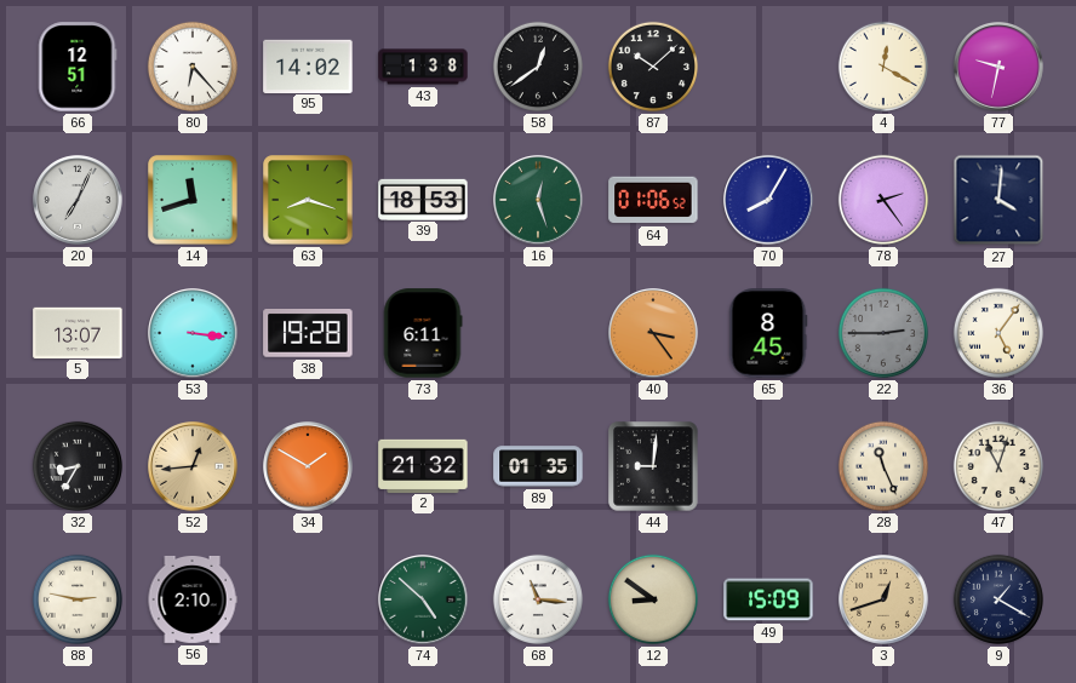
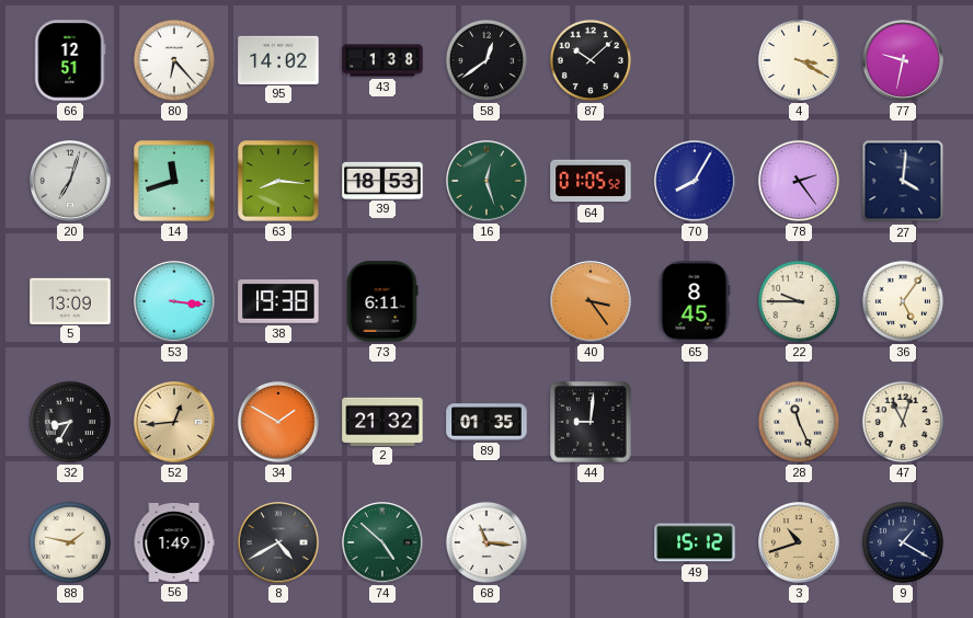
4: 12:20 -> 3:20 (799, 60)
20: 7:04 -> 7:03 (70, 181)
63: 8:18 -> 8:16 (278, 181)
64: 01:06 -> 01:05 (591, 181)
5: 13:07 -> 13:09 (70, 300)
38: 19:28 -> 19:38 (278, 302)
22: 2:45 -> 9:45 (799, 301)
22 dial: grey -> cream (799, 301)
88: 2:47 -> 1:47 (70, 542)
56: 2:10 -> 1:49 (174, 542)
8: none -> 4:40 (278, 542)
12: 8:51 -> none (653, 599)
49: 15:09 -> 15:12 (695, 542)
3: 12:42 -> 10:42 (799, 542)
